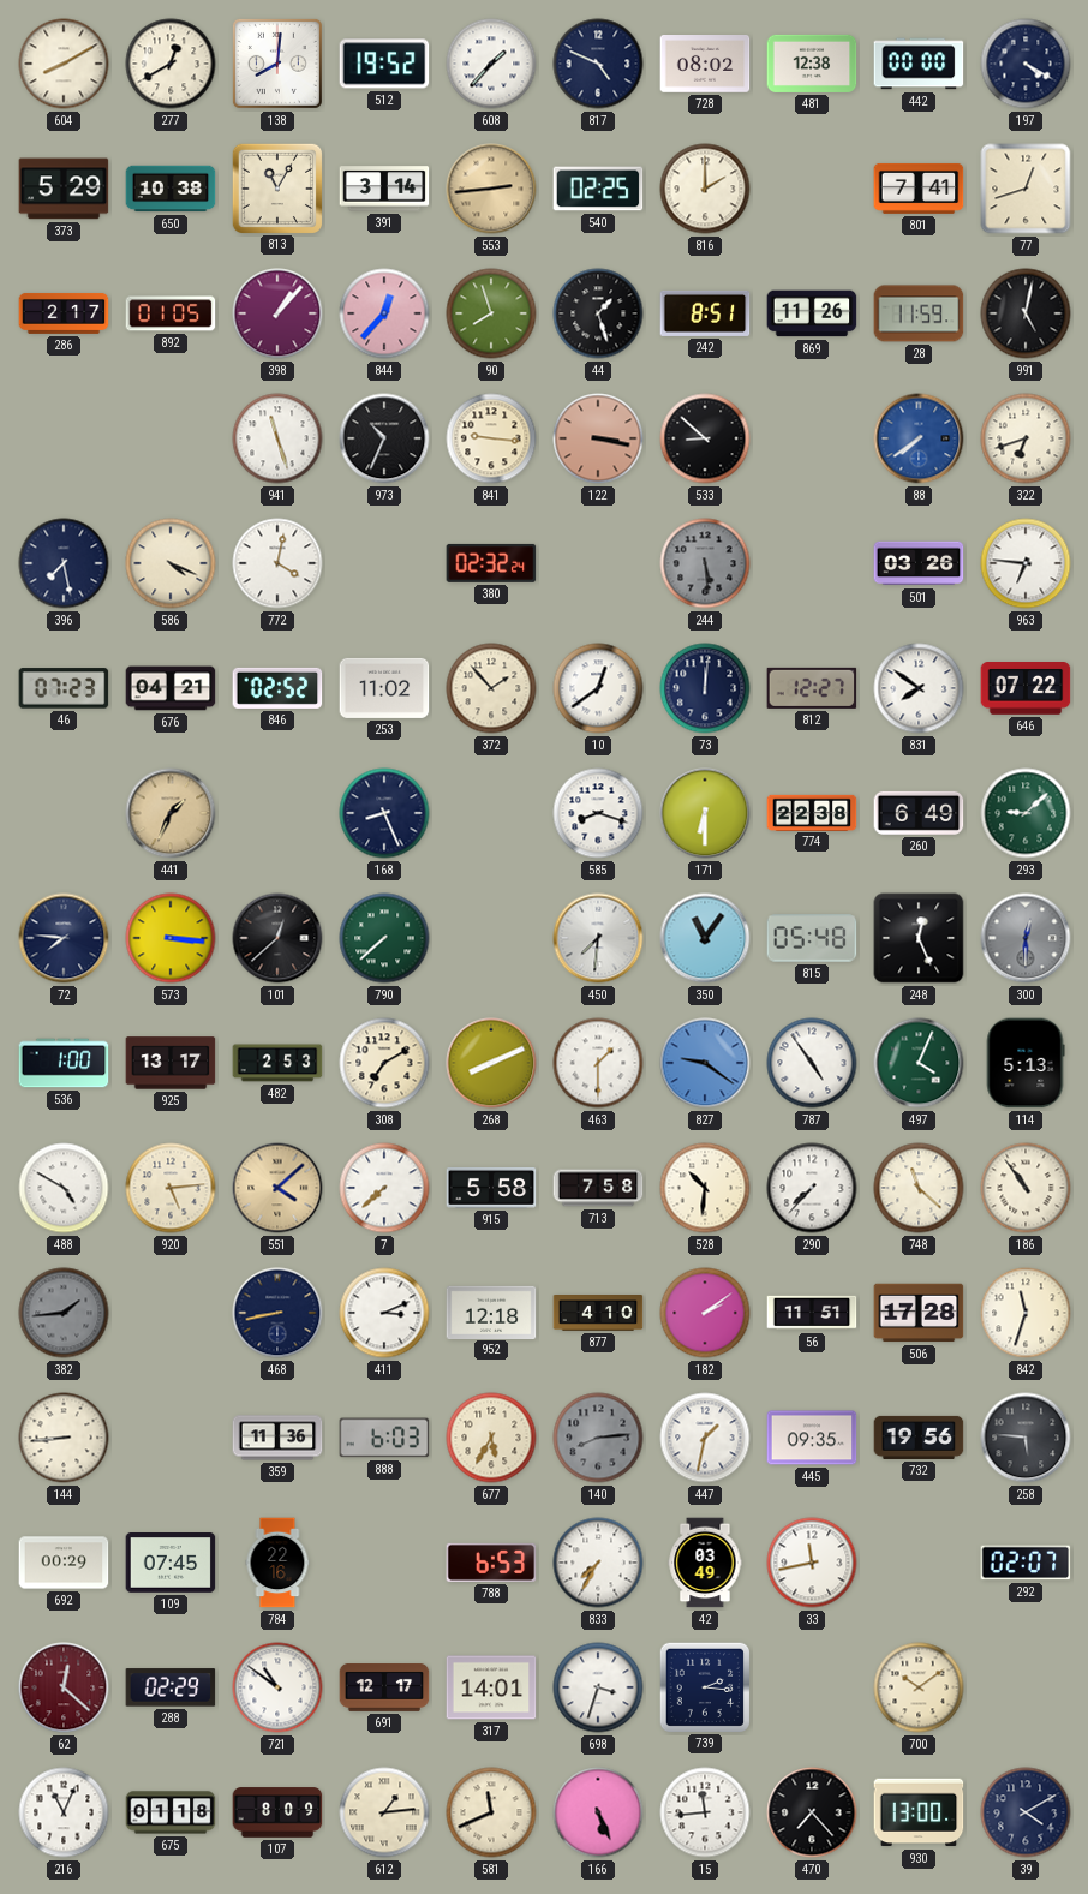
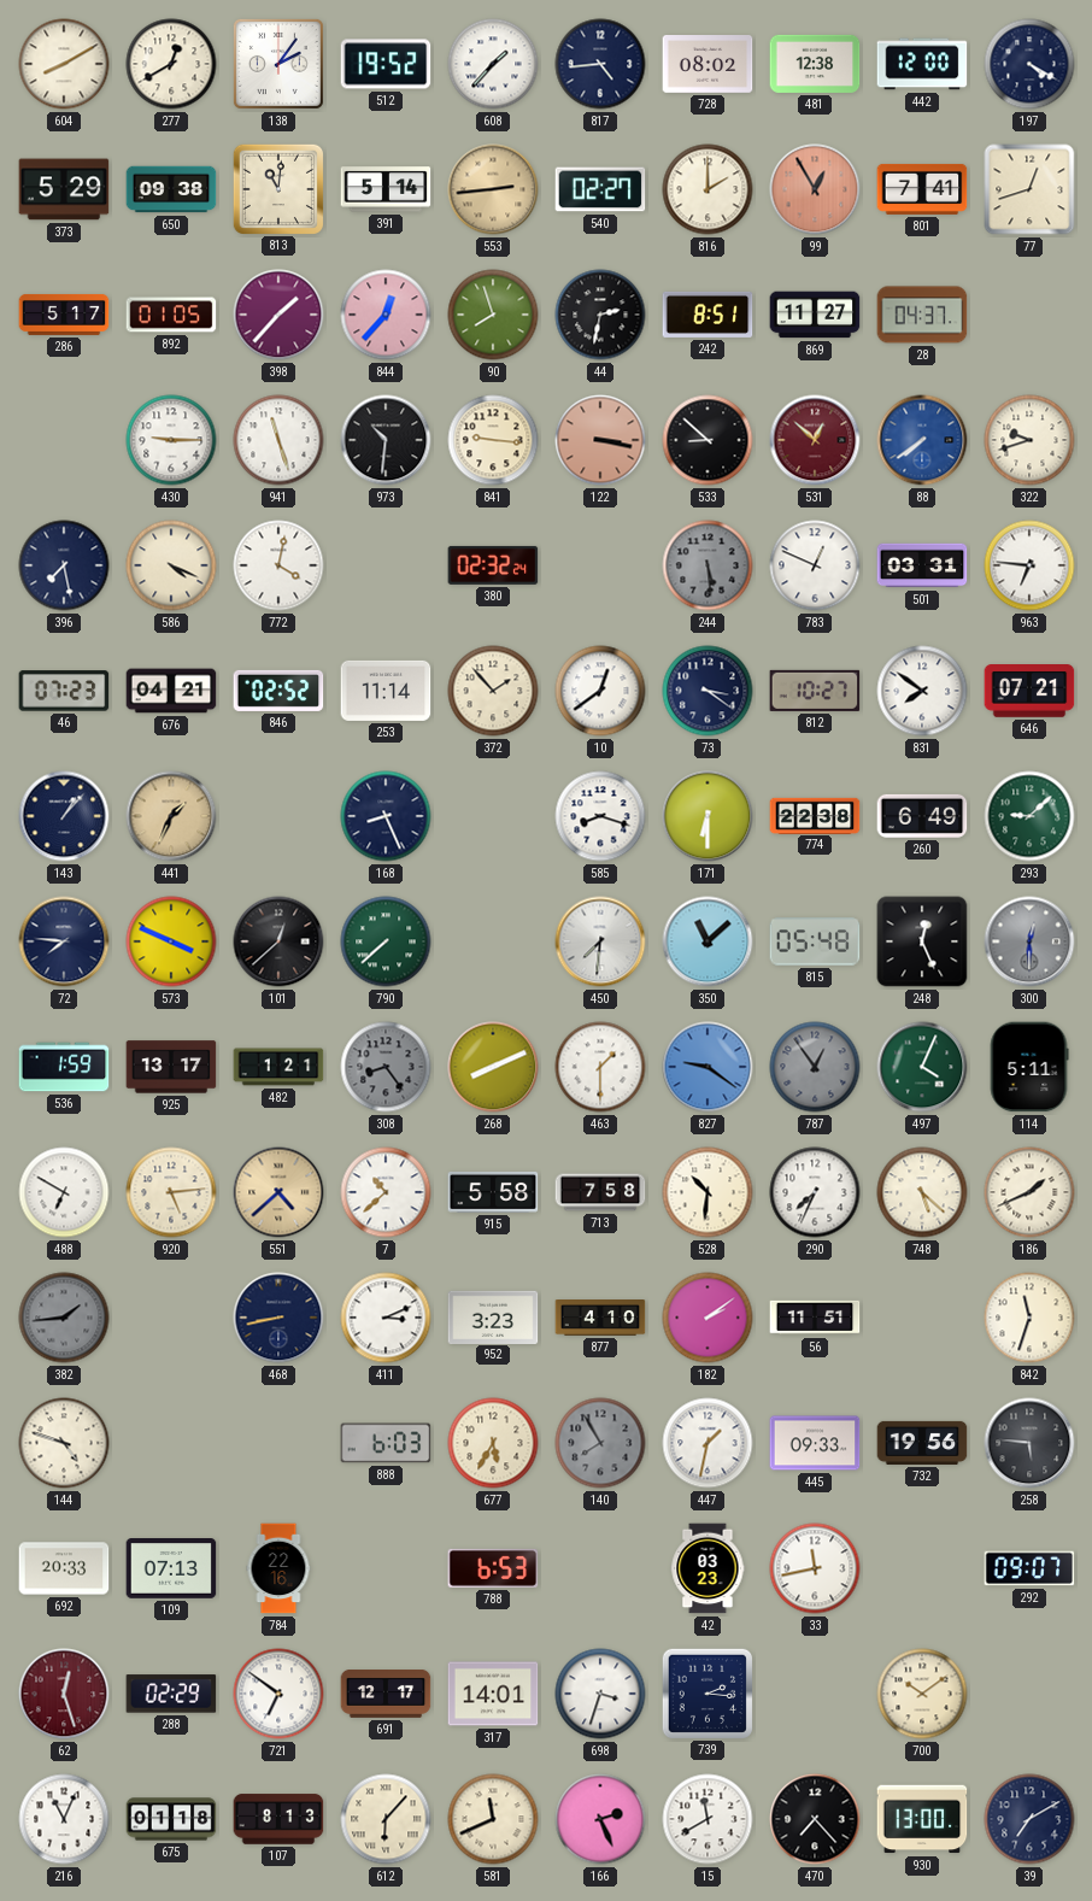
138: 8:01 -> 2:06 (278, 64)
817: 4:49 -> 4:44 (600, 64)
442: 00:00 -> 12:00 (922, 64)
650: 10:38 -> 09:38 (171, 189)
813: 11:05 -> 11:01 (277, 188)
391: 3:14 -> 5:14 (386, 189)
540: 02:25 -> 02:27 (600, 189)
99: none -> 12:55 (815, 189)
286: 2:17 -> 5:17 (64, 315)
398: 1:07 -> 1:37 (278, 315)
44: 1:27 -> 2:32 (600, 315)
869: 11:26 -> 11:27 (815, 315)
28: 11:59 -> 04:37 (922, 315)
991: 5:02 -> none (1026, 313)
430: none -> 9:15 (171, 440)
973: 10:34 -> 10:31 (386, 440)
531: none -> 12:52 (815, 440)
322: 6:42 -> 9:42 (1029, 440)
783: none -> 12:49 (815, 565)
501: 03:26 -> 03:31 (922, 565)
253: 11:02 -> 11:14 (386, 691)
73: 12:01 -> 3:21 (708, 691)
812: 12:27 -> 10:27 (815, 691)
646: 07:22 -> 07:21 (1029, 691)
143: none -> 1:07 (64, 816)
573: 3:16 -> 3:49 (171, 941)
350: 11:06 -> 11:08 (708, 941)
536: 1:00 -> 1:59 (64, 1067)
482: 2:53 -> 1:21 (278, 1067)
308: 7:10 -> 8:24 (386, 1067)
308 dial: cream -> grey (386, 1067)
787: 4:54 -> 12:54 (815, 1067)
787 dial: white -> grey (815, 1067)
114: 5:13 -> 5:11 (1029, 1067)
488: 4:50 -> 6:50 (64, 1192)
551: 4:08 -> 4:38 (278, 1192)
7: 7:38 -> 10:38 (386, 1192)
290: 7:37 -> 7:34 (815, 1192)
748: 11:22 -> 5:22 (922, 1192)
186: 10:54 -> 1:41 (1029, 1192)
952: 12:18 -> 3:23 (493, 1316)
506: 17:28 -> none (919, 1313)
144: 8:44 -> 4:48 (64, 1443)
359: 11:36 -> none (277, 1438)
140: 8:14 -> 7:55 (600, 1443)
445: 09:35 -> 09:33 (815, 1443)
692: 00:29 -> 20:33 (64, 1568)
109: 07:45 -> 07:13 (171, 1570)
833: 7:35 -> none (598, 1563)
42: 03:49 -> 03:23 (708, 1568)
292: 02:07 -> 09:07 (1029, 1568)
62: 12:22 -> 12:27 (64, 1694)
721: 10:51 -> 6:51 (278, 1694)
107: 8:09 -> 8:13 (278, 1819)
612: 1:14 -> 6:07 (386, 1819)
166: 5:26 -> 2:26 (600, 1819)
15: 11:44 -> 11:40 (708, 1819)
39: 4:10 -> 7:10 (1029, 1819)
